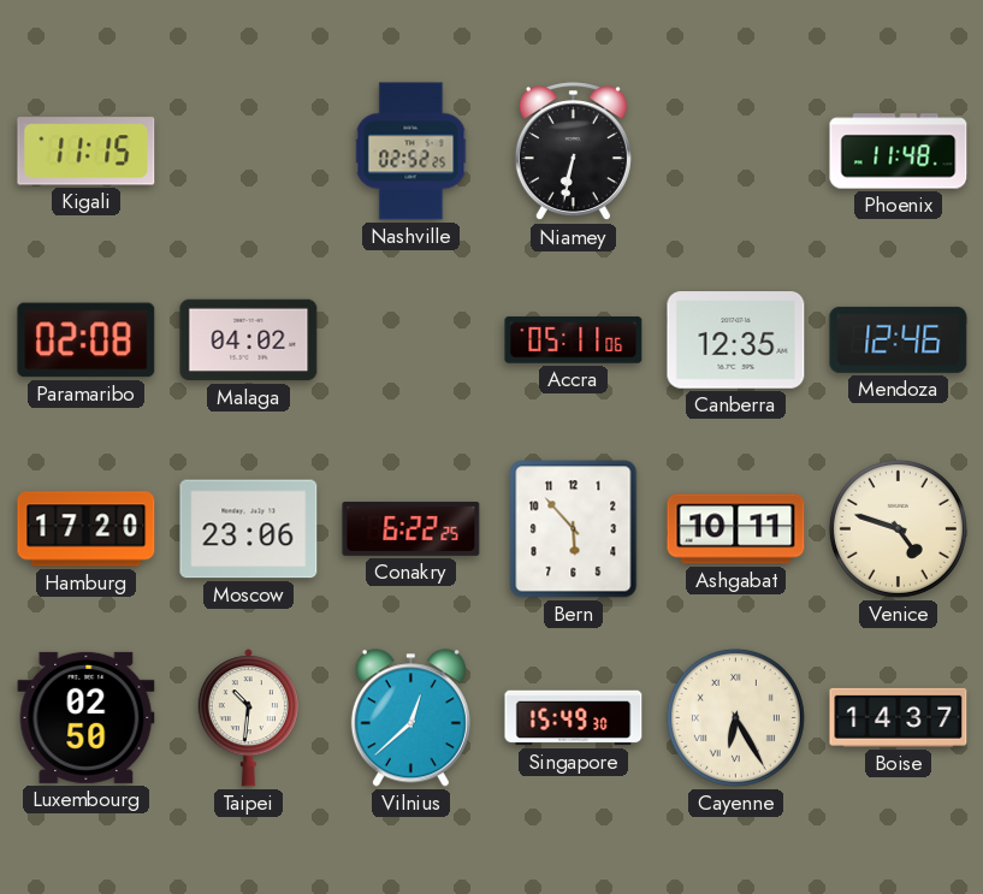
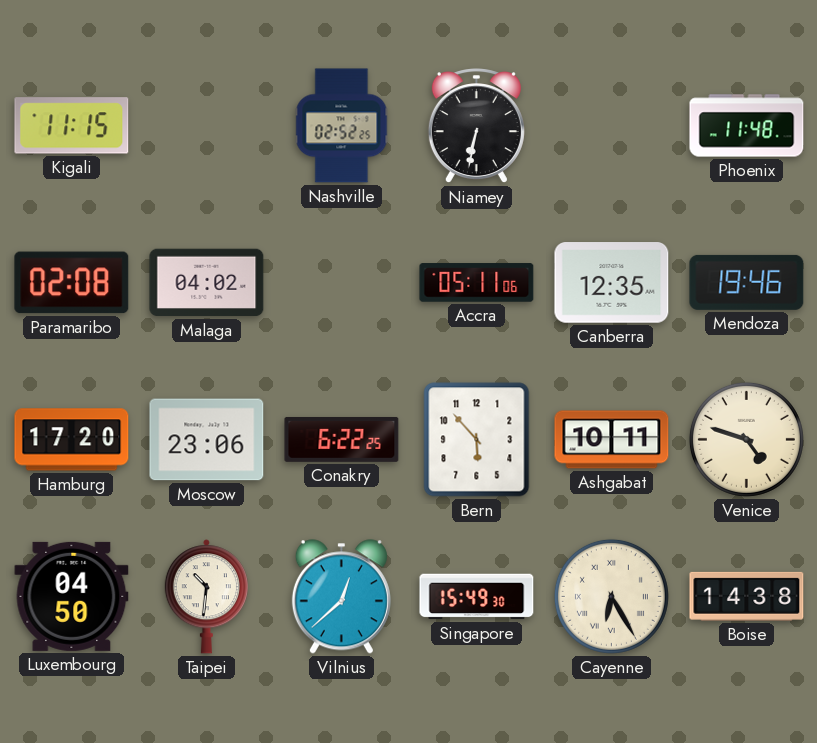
Mendoza: 12:46 -> 19:46 (747, 282)
Luxembourg: 02:50 -> 04:50 (72, 596)
Boise: 14:37 -> 14:38 (747, 596)
